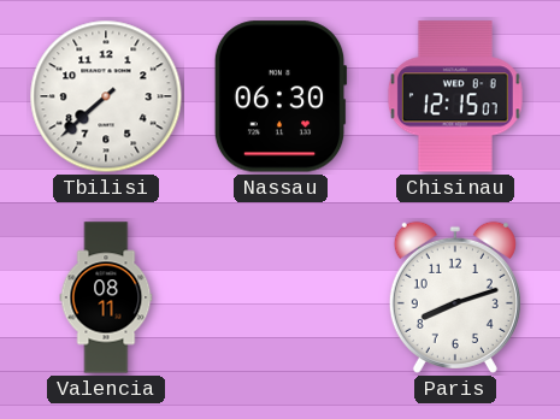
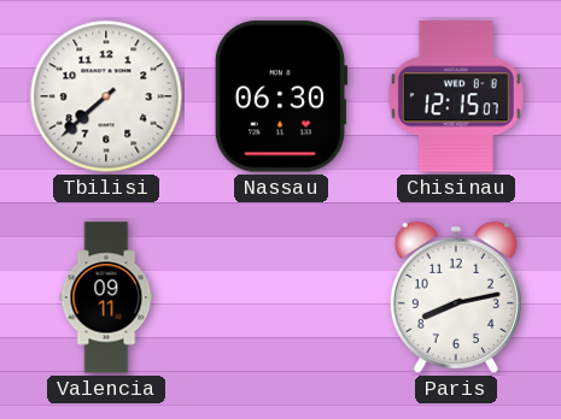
Valencia: 08:11 -> 09:11 (106, 297)
Paris: 8:12 -> 8:13 (456, 297)
